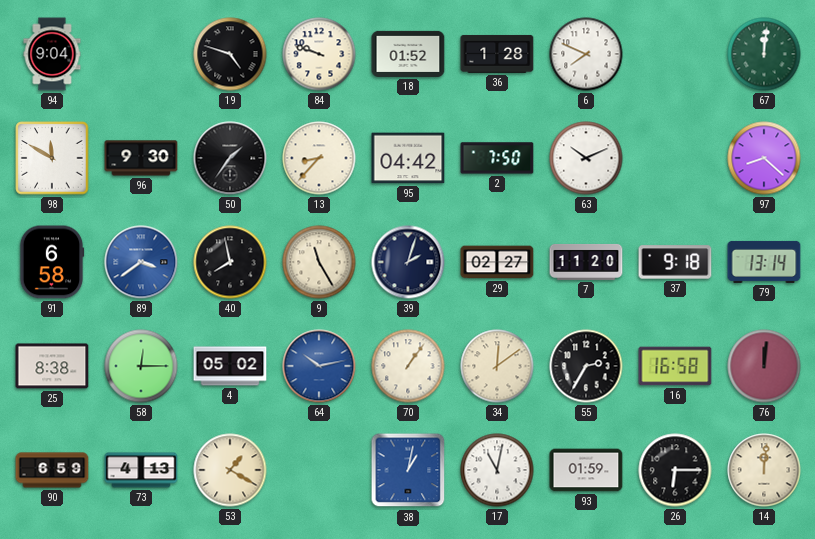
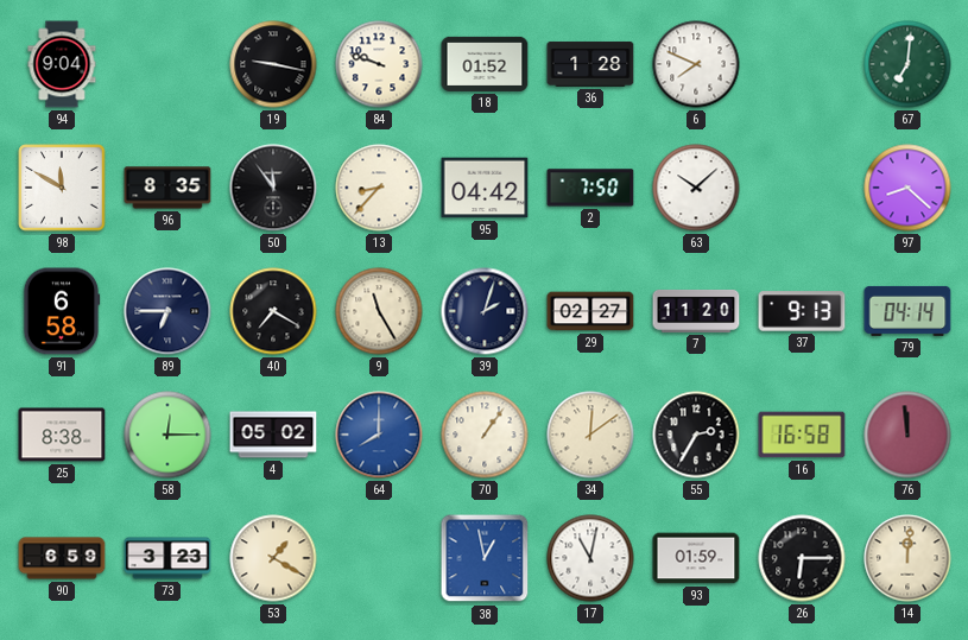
19: 4:48 -> 9:17 (273, 64)
67: 12:01 -> 7:01 (907, 64)
96: 9:30 -> 8:35 (167, 188)
50: 1:36 -> 11:54 (273, 188)
63: 10:11 -> 10:08 (696, 188)
89: 3:39 -> 6:45 (167, 311)
89 dial: blue -> navy (167, 311)
40: 7:58 -> 7:20 (273, 311)
37: 9:18 -> 9:13 (802, 311)
79: 13:14 -> 04:14 (907, 311)
64: 10:13 -> 8:00 (379, 435)
76: 12:01 -> 11:59 (907, 435)
73: 4:13 -> 3:23 (167, 558)
38: 1:02 -> 12:58 (485, 558)
